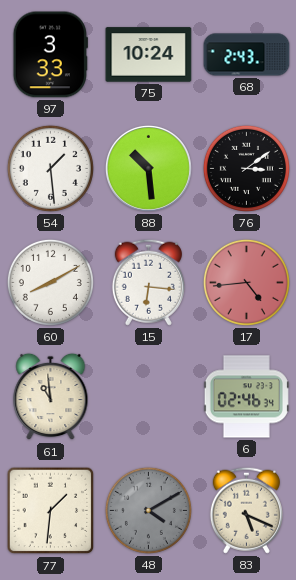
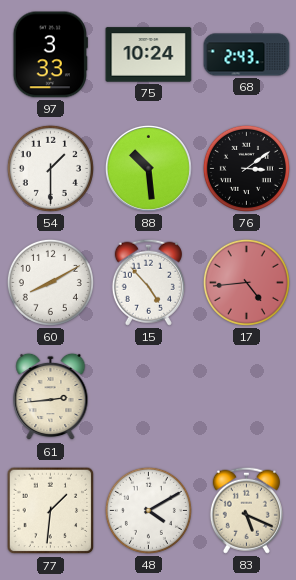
54: 1:29 -> 1:30 (50, 168)
15: 6:16 -> 4:53 (148, 282)
61: 10:59 -> 2:44 (51, 397)
6: 02:46 -> none (246, 397)
48 dial: grey -> white (148, 510)
